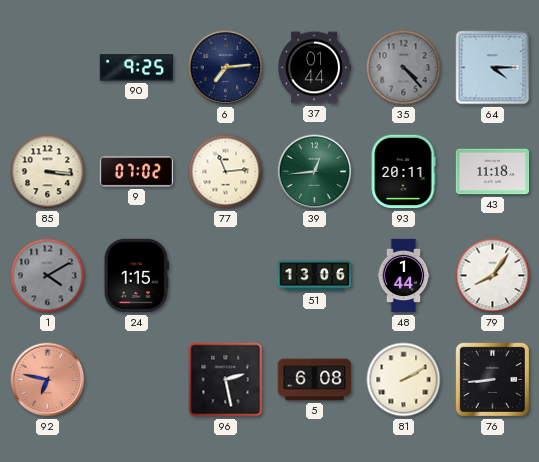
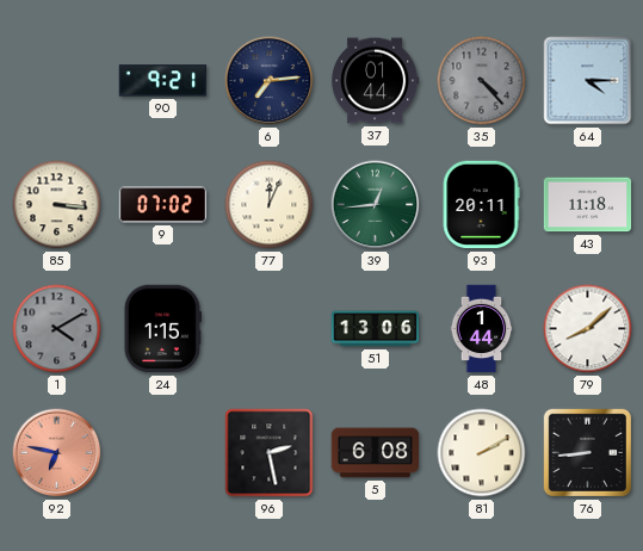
90: 9:25 -> 9:21 (163, 81)
77: 11:14 -> 12:04 (270, 205)
79: 8:06 -> 8:08 (588, 329)
